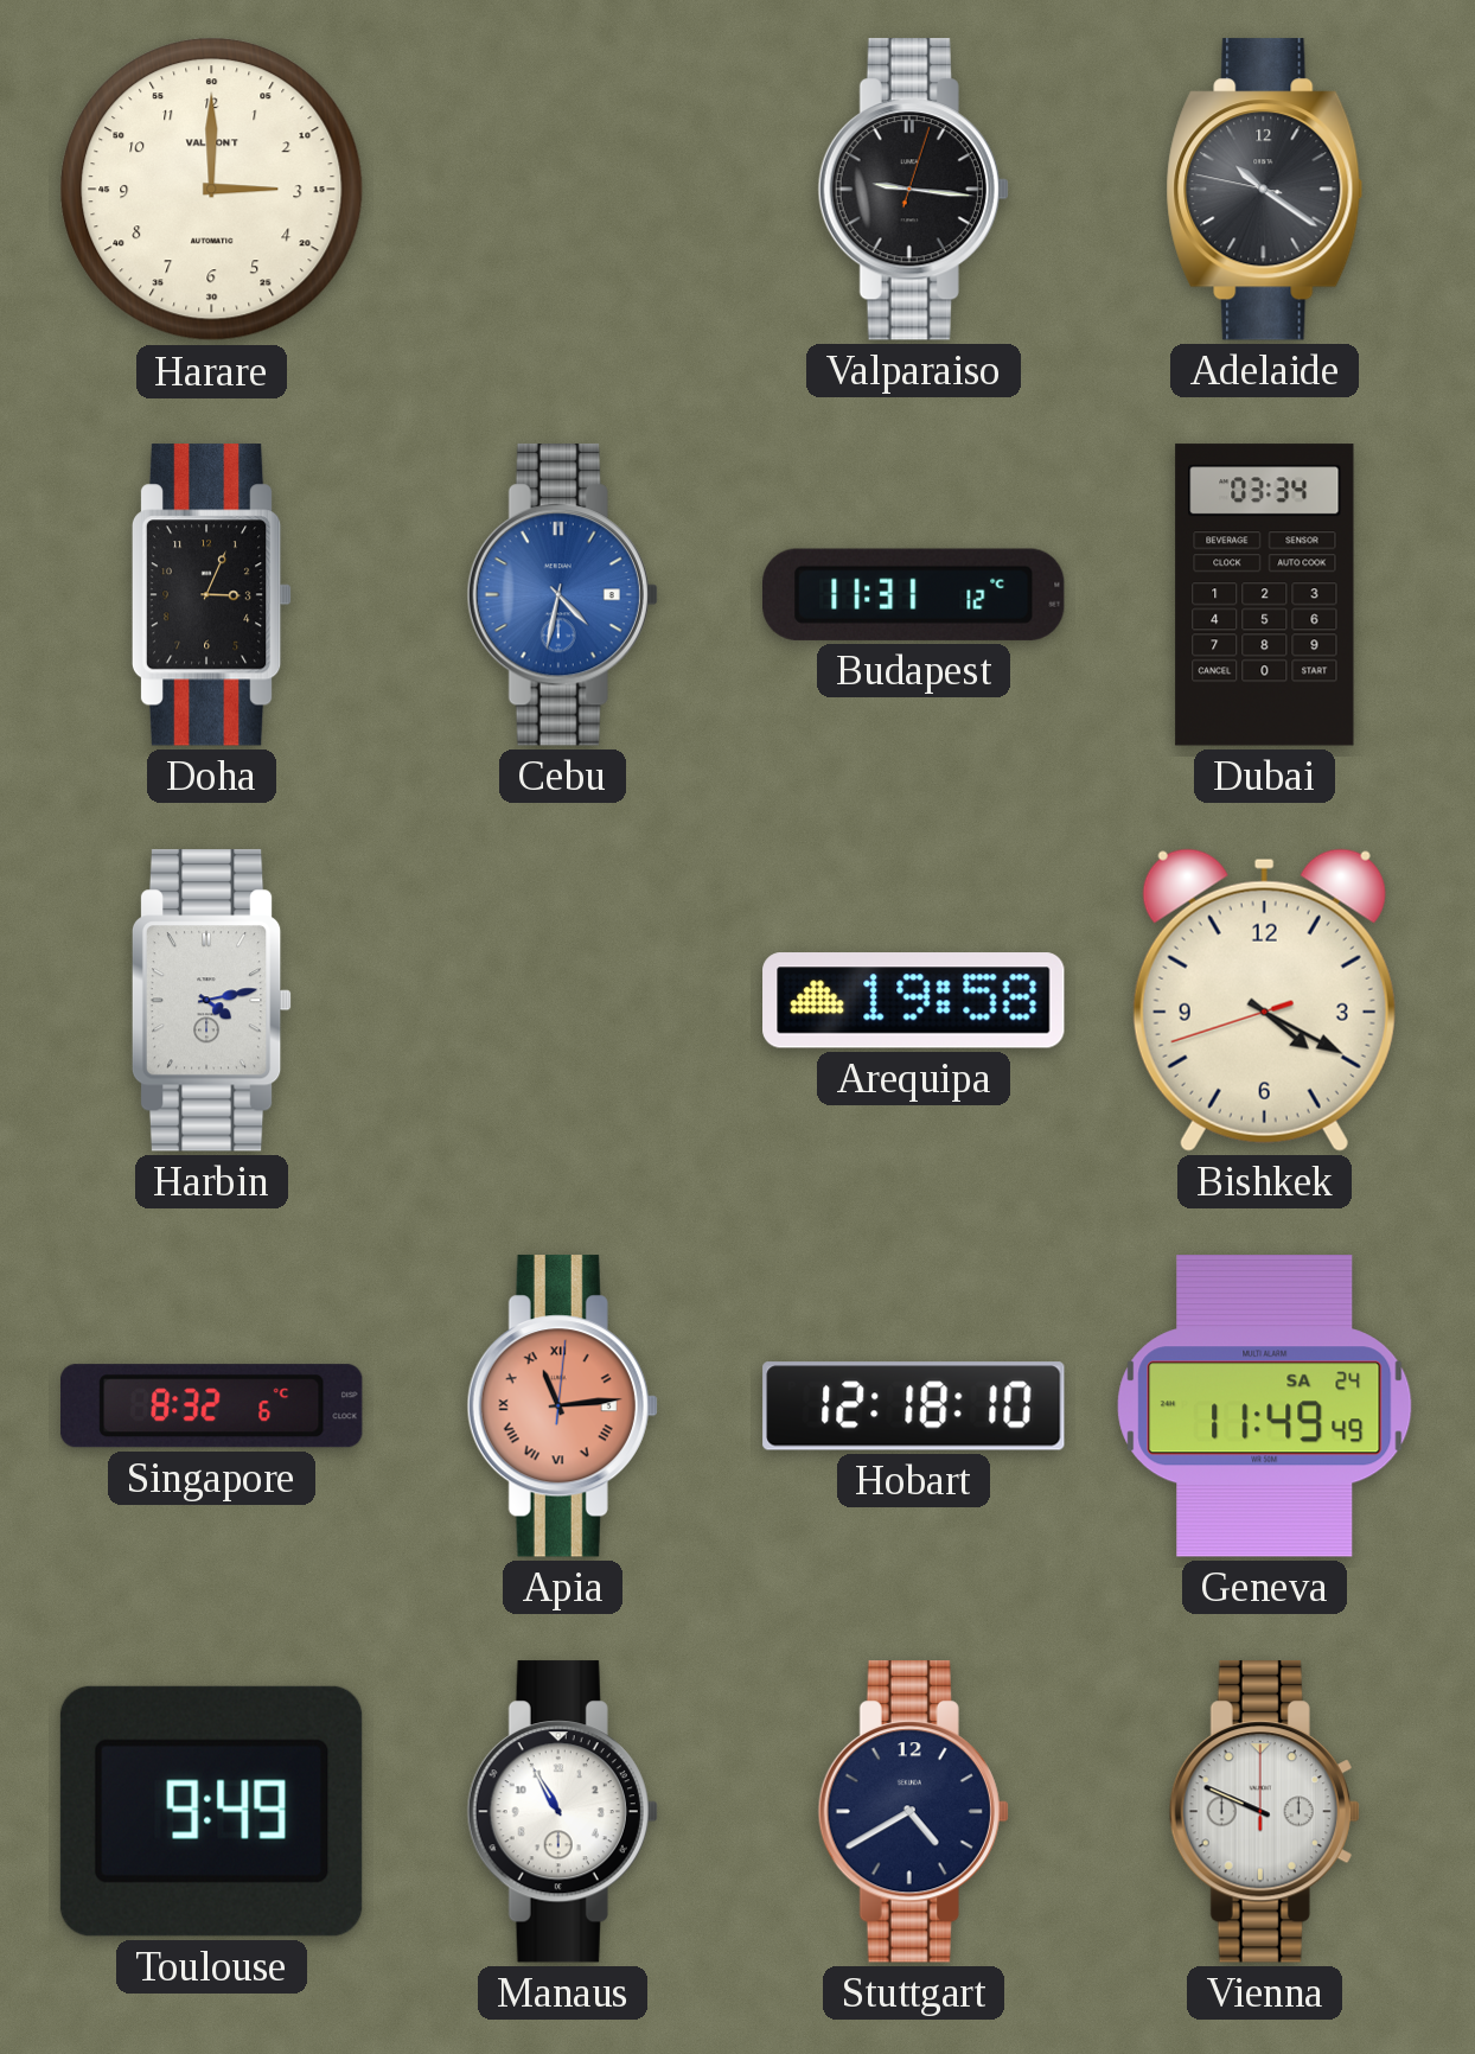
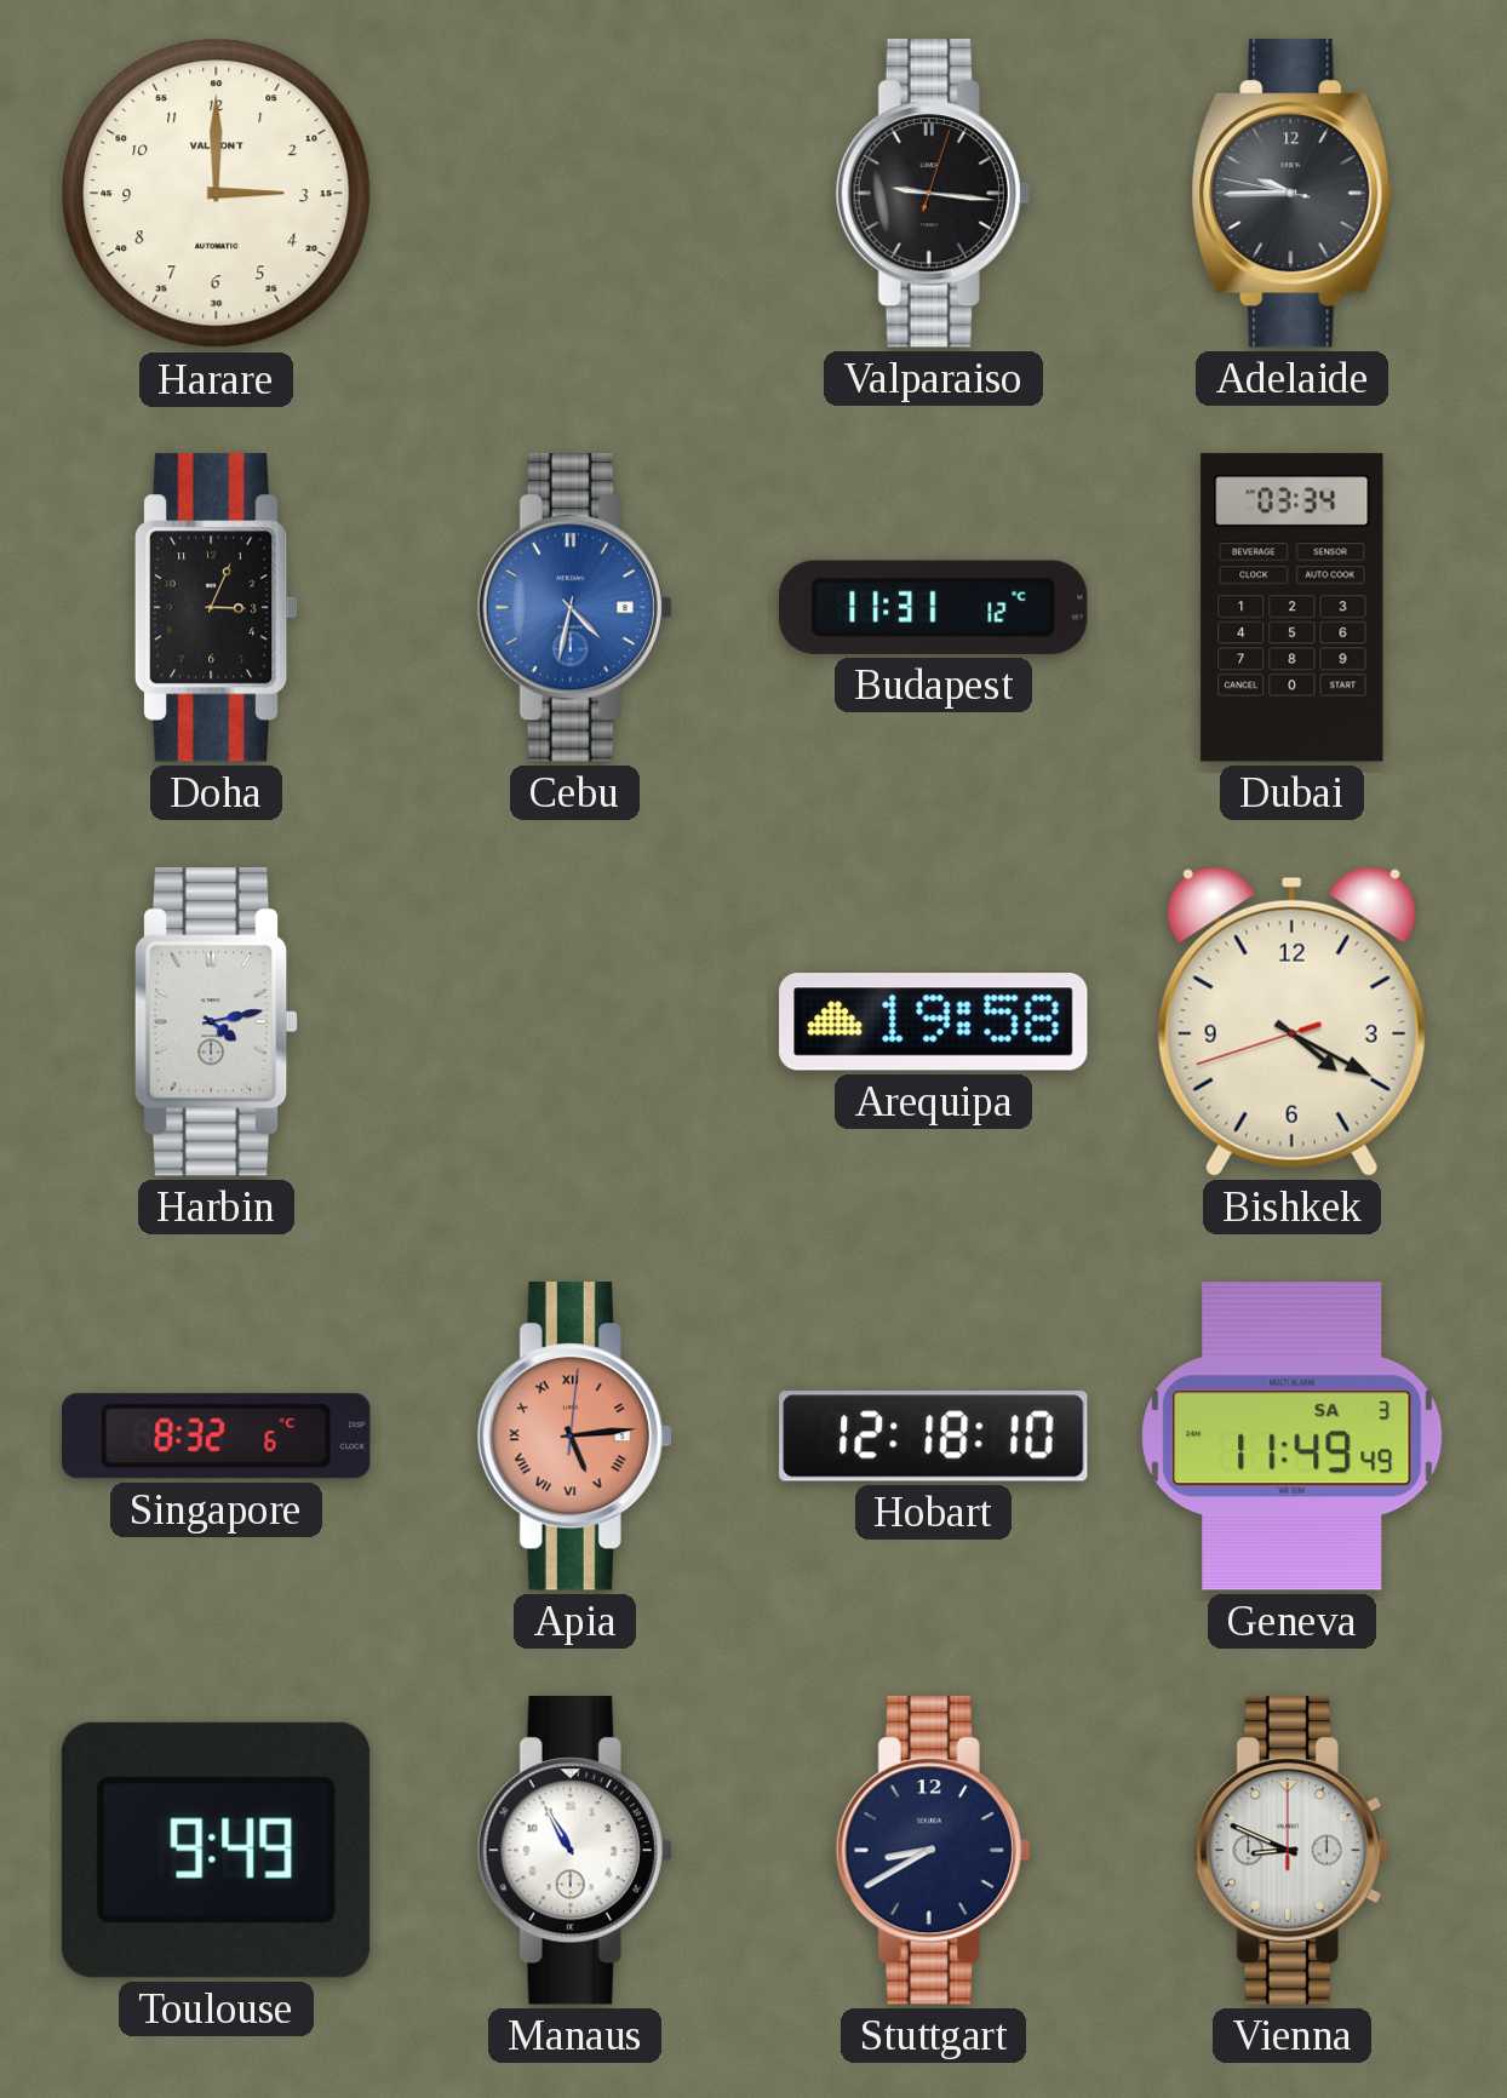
Adelaide: 10:20 -> 9:44 (1293, 194)
Apia: 11:14 -> 5:14 (574, 1437)
Geneva date: SA 24 -> SA 3 (1293, 1437)
Stuttgart: 4:40 -> 8:40 (933, 1851)
Vienna: 9:49 -> 8:49 (1291, 1851)
